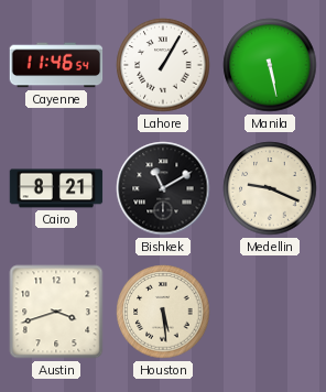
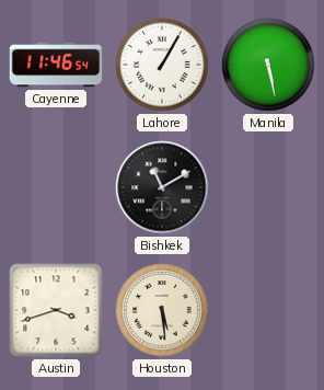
Cairo: 8:21 -> none (56, 188)
Medellin: 9:19 -> none (270, 188)
